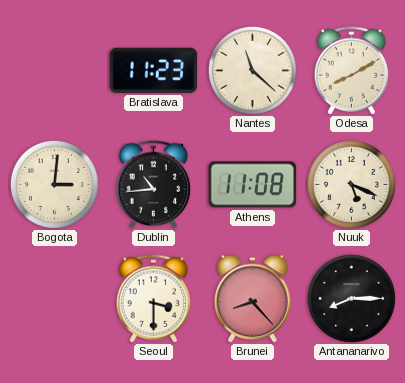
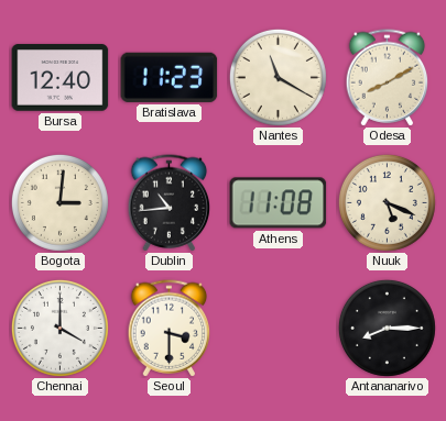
Bursa: none -> 12:40 (61, 78)
Nantes: 11:22 -> 11:20 (278, 77)
Chennai: none -> 4:00 (59, 328)
Brunei: 8:23 -> none (253, 299)
